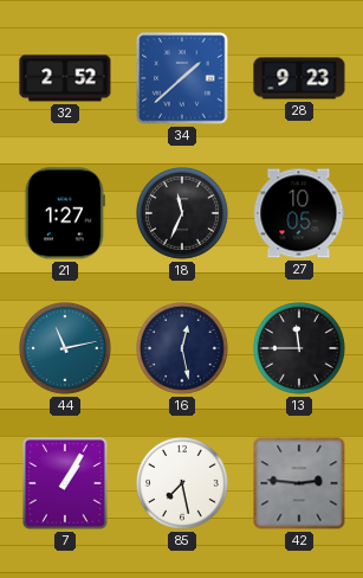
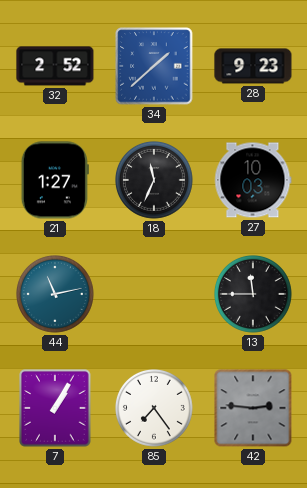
27: 10:05 -> 10:03 (253, 180)
16: 12:28 -> none (183, 349)
85: 7:28 -> 7:24 (155, 409)
